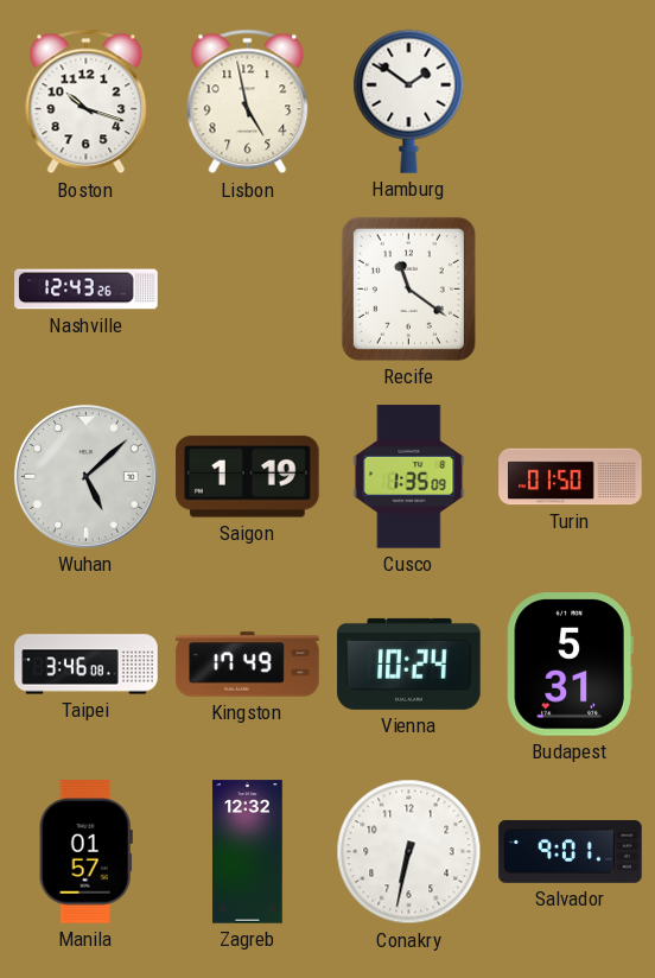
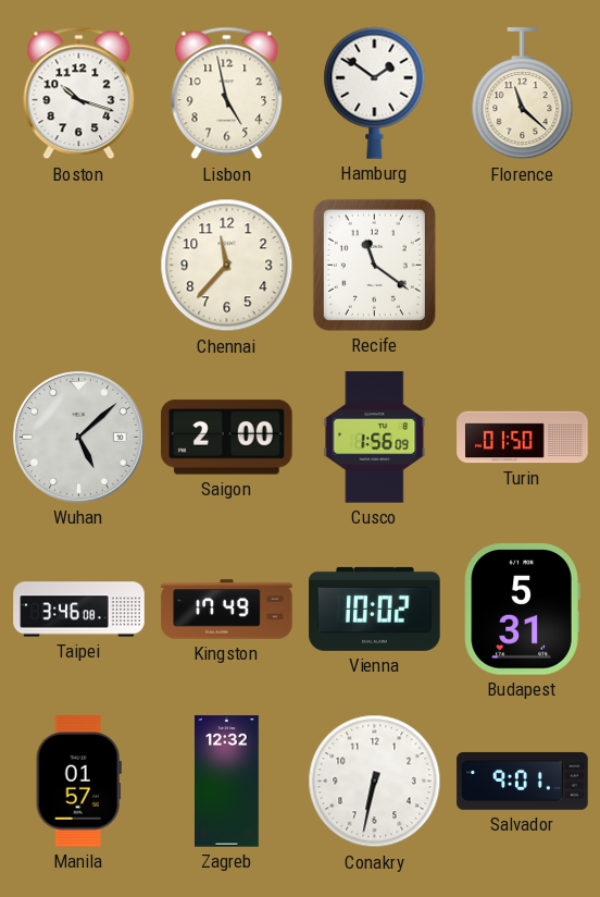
Florence: none -> 11:22 (523, 94)
Nashville: 12:43 -> none (87, 290)
Chennai: none -> 11:37 (227, 266)
Saigon: 1:19 -> 2:00 (227, 438)
Cusco: 1:35 -> 1:56 (375, 438)
Vienna: 10:24 -> 10:02 (375, 609)
